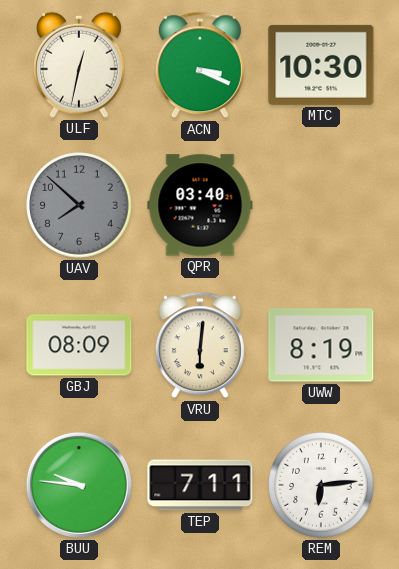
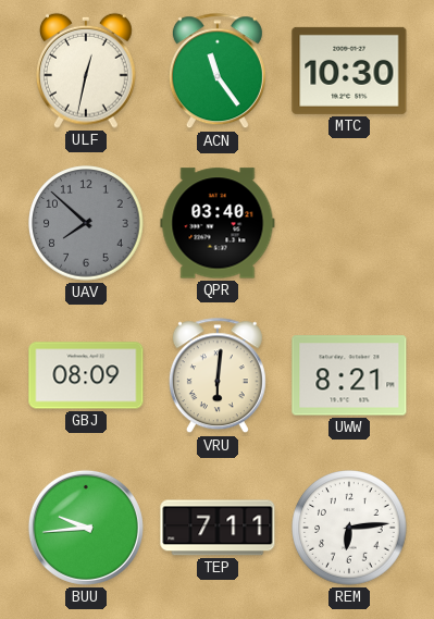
ACN: 3:19 -> 11:24 (218, 72)
UWW: 8:19 -> 8:21 (349, 375)
BUU: 9:46 -> 9:44 (86, 528)
